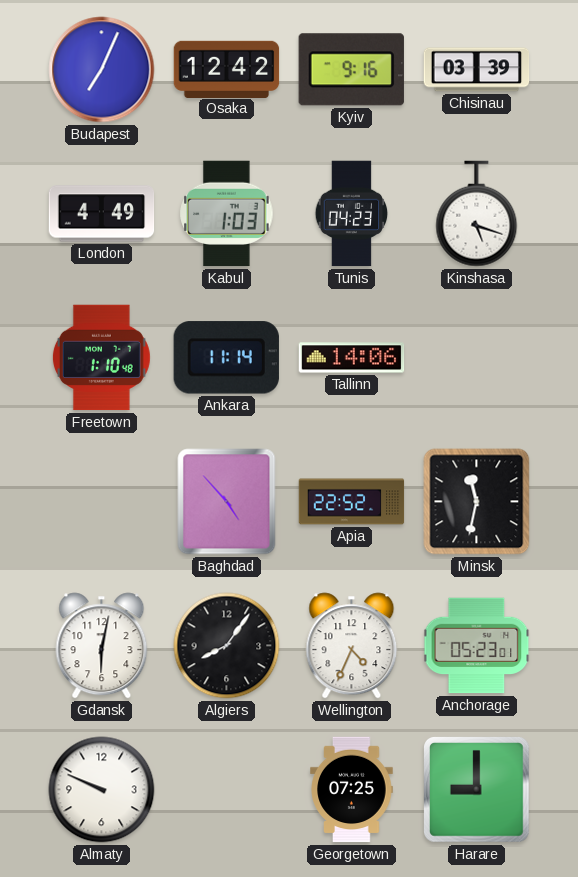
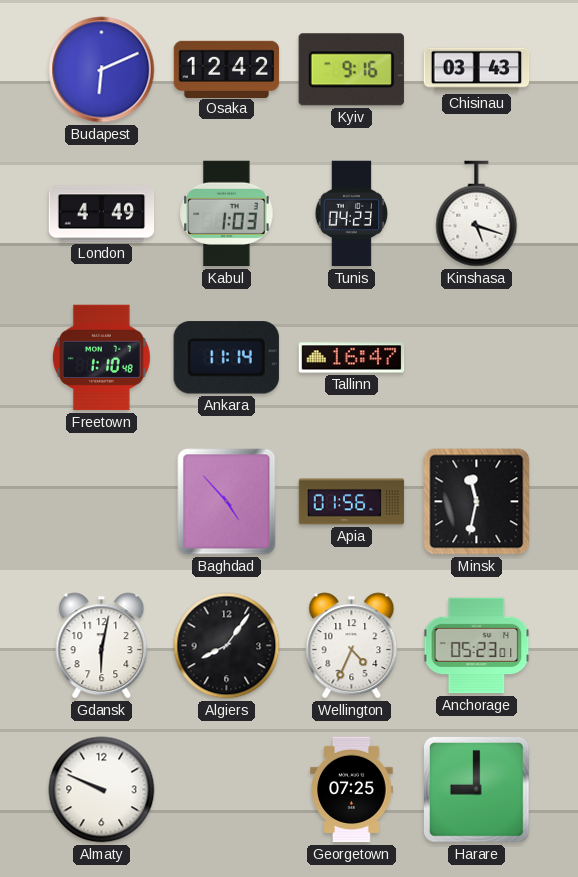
Budapest: 7:04 -> 6:11 (102, 70)
Chisinau: 03:39 -> 03:43 (477, 70)
Tallinn: 14:06 -> 16:47 (352, 358)
Apia: 22:52 -> 01:56 (352, 502)
